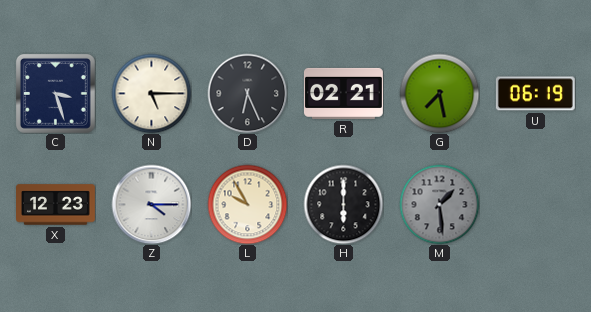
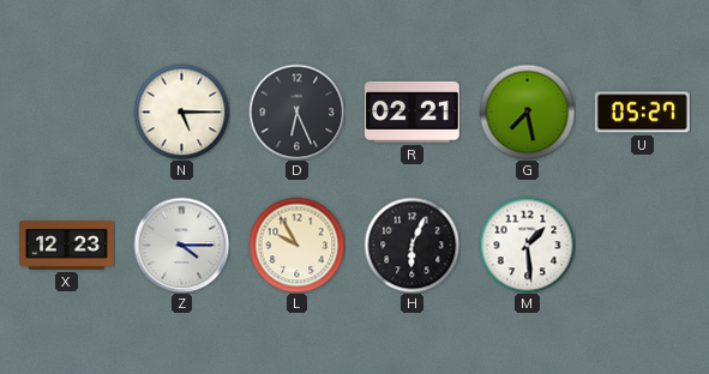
C: 3:27 -> none (55, 93)
U: 06:19 -> 05:27 (642, 113)
H: 6:00 -> 6:04 (411, 245)
M dial: grey -> white (527, 245)
